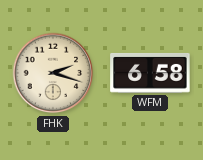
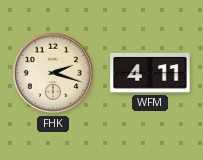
WFM: 6:58 -> 4:11 (150, 73)
